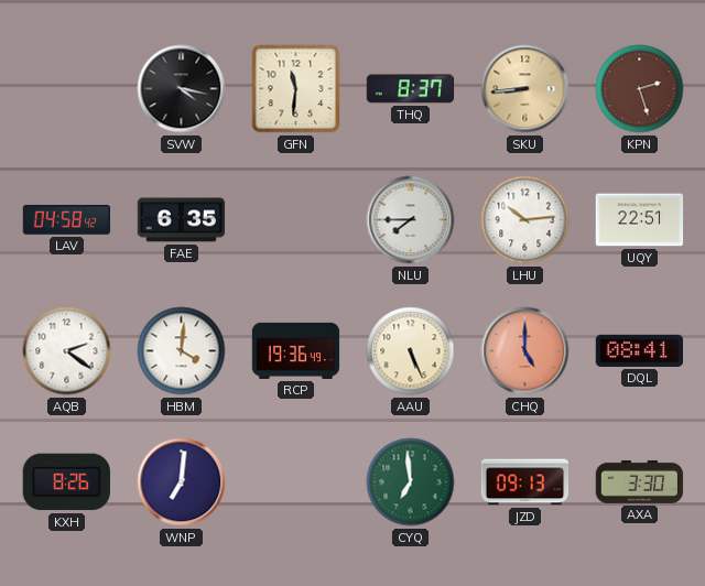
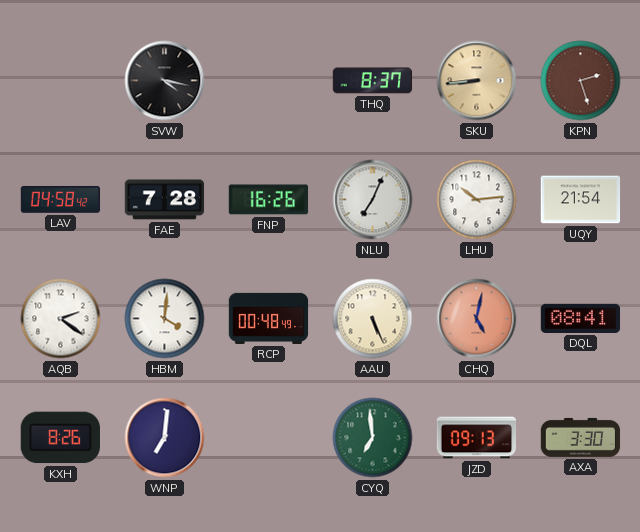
GFN: 11:31 -> none (296, 89)
FAE: 6:35 -> 7:28 (165, 200)
FNP: none -> 16:26 (269, 200)
NLU: 7:45 -> 7:04 (373, 200)
UQY: 22:51 -> 21:54 (581, 200)
RCP: 19:36 -> 00:48 (269, 318)
CHQ: 5:00 -> 5:02 (477, 319)
